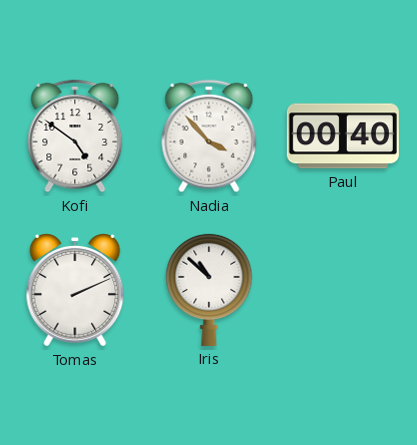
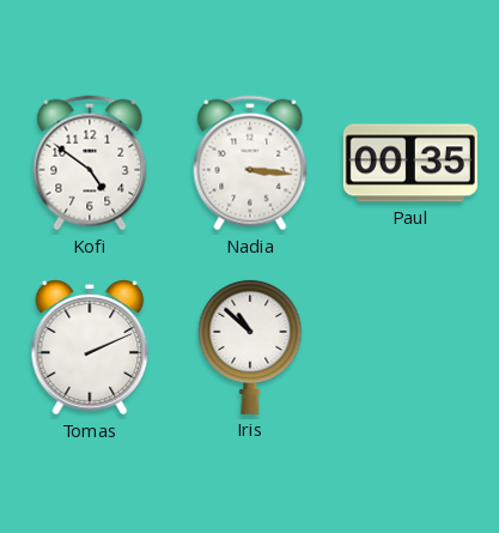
Nadia: 3:53 -> 3:16 (250, 163)
Paul: 00:40 -> 00:35 (410, 163)
